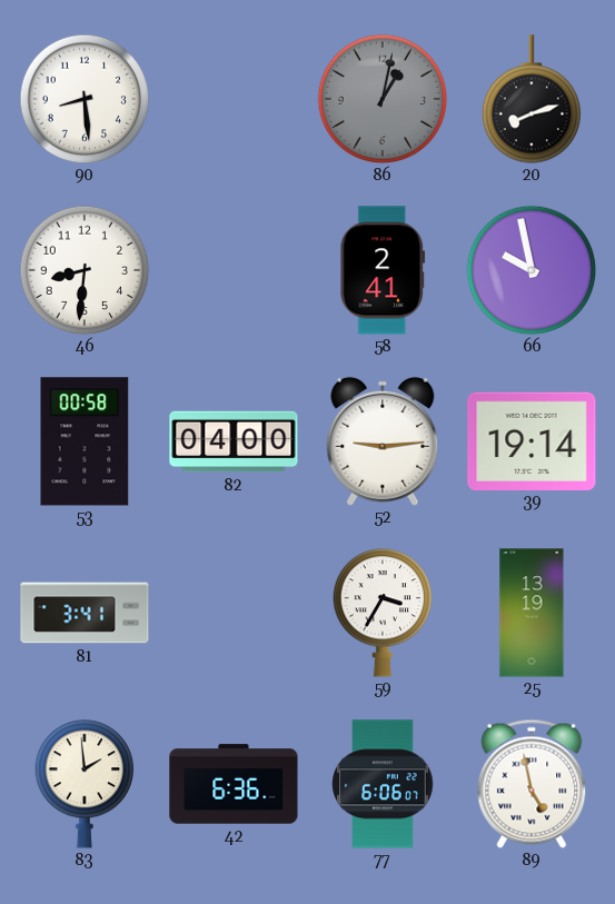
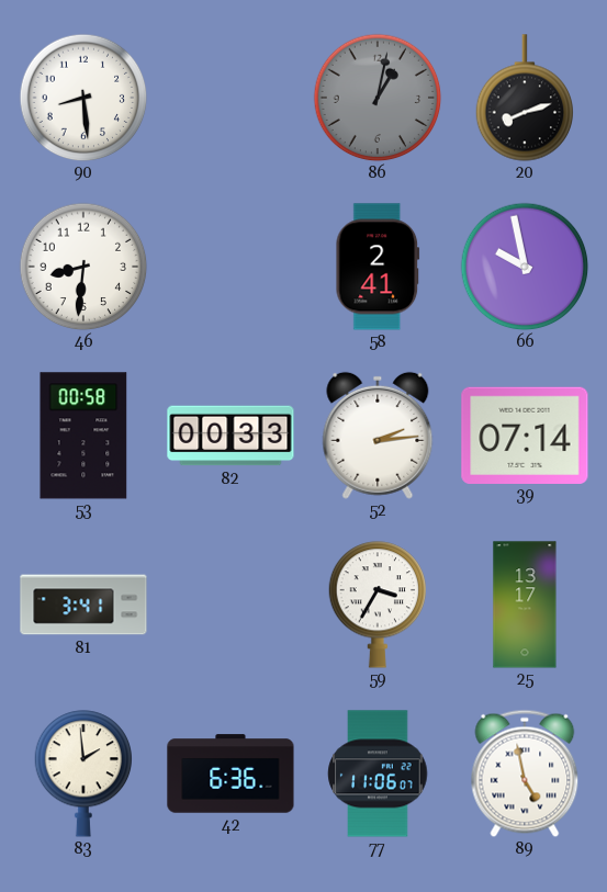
82: 04:00 -> 00:33 (231, 436)
52: 9:14 -> 2:14 (378, 436)
39: 19:14 -> 07:14 (525, 434)
25: 13:19 -> 13:17 (525, 605)
77: 6:06 -> 11:06 (378, 774)
